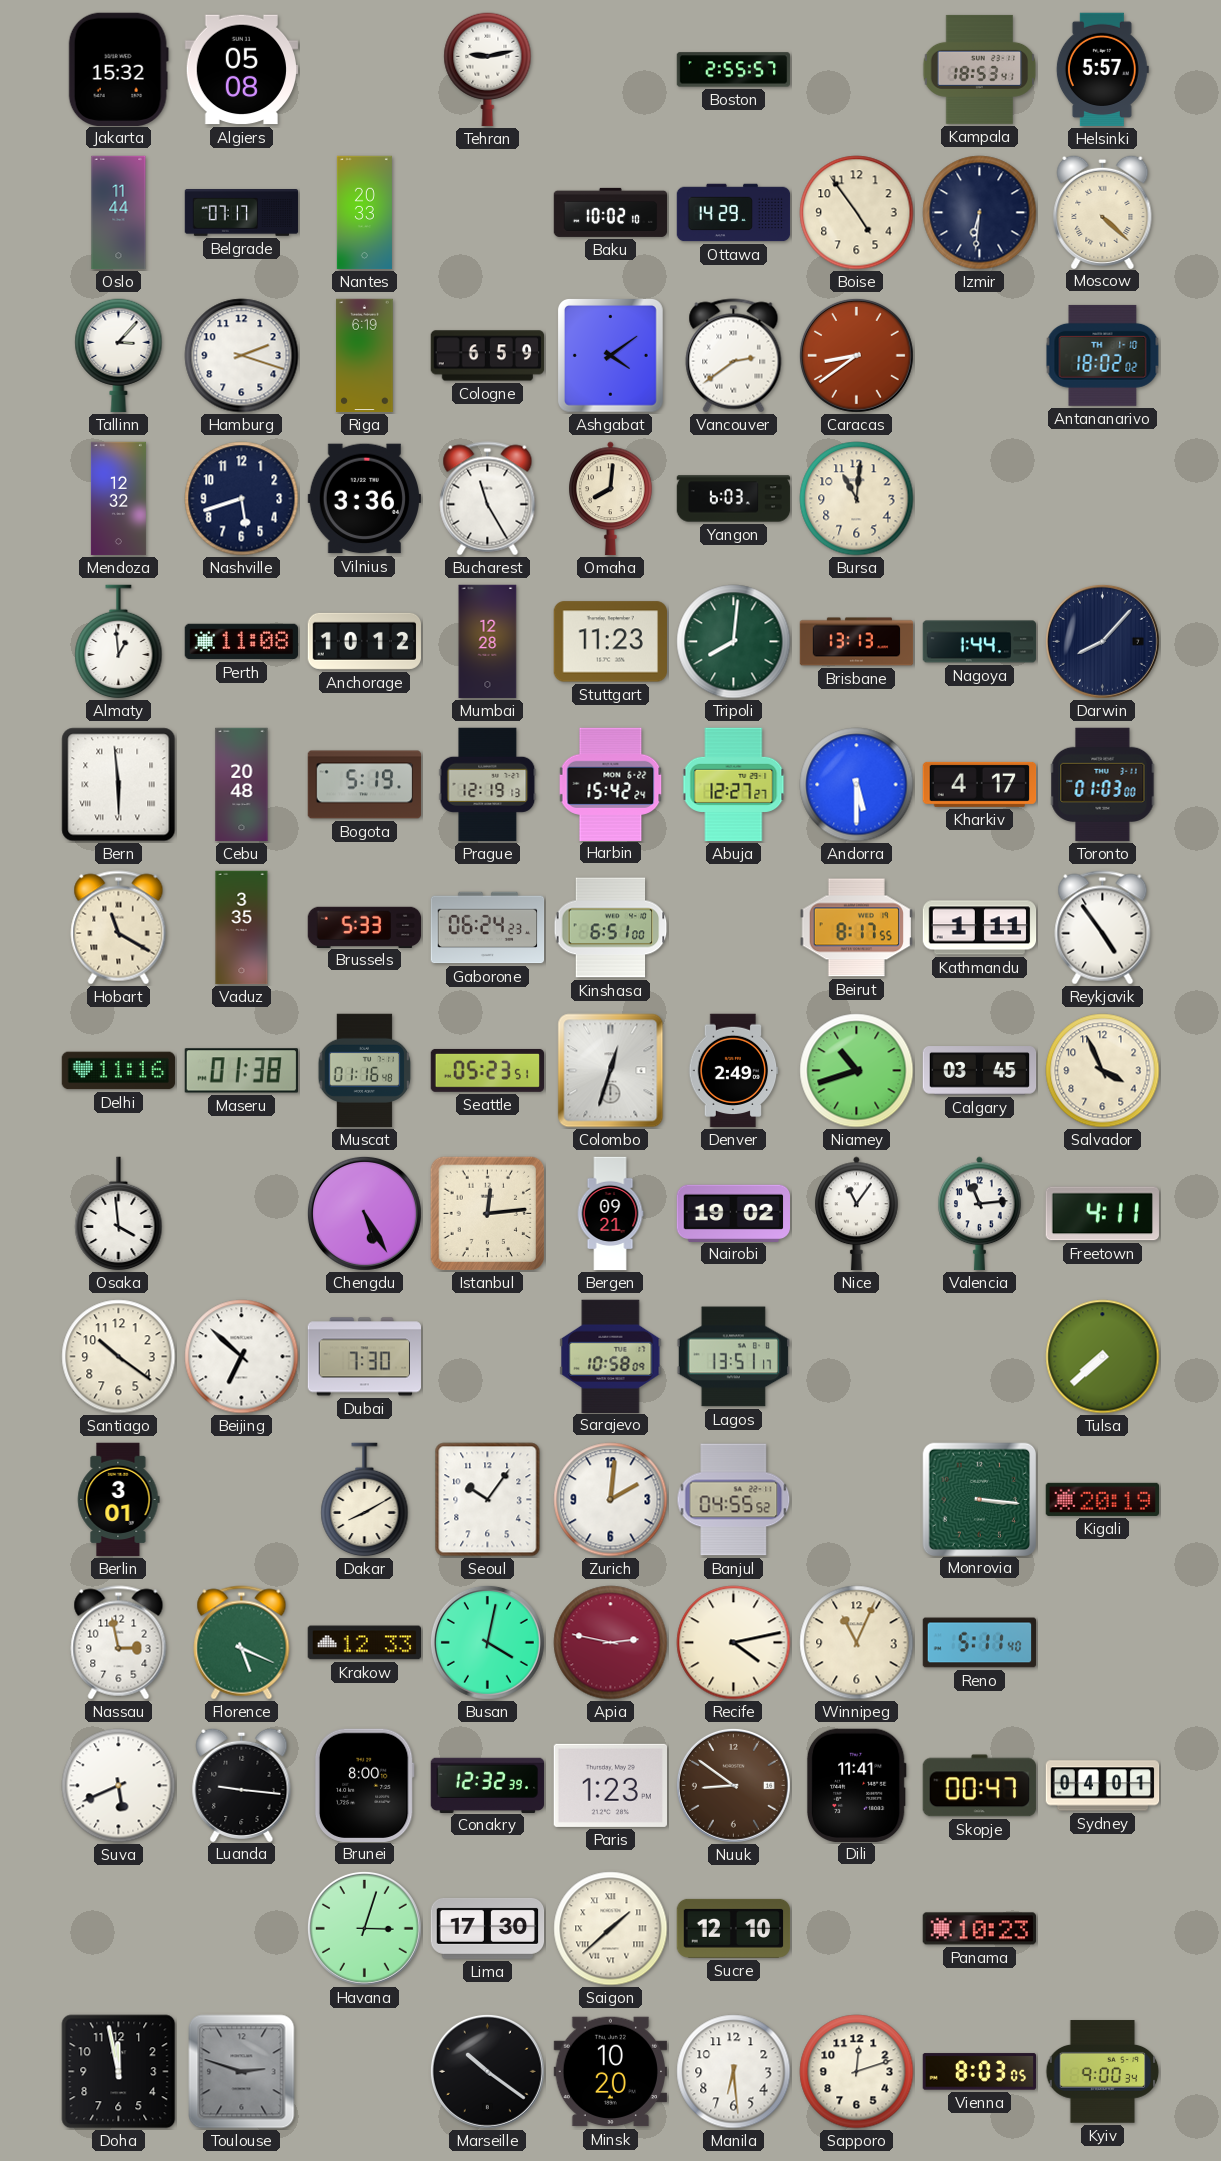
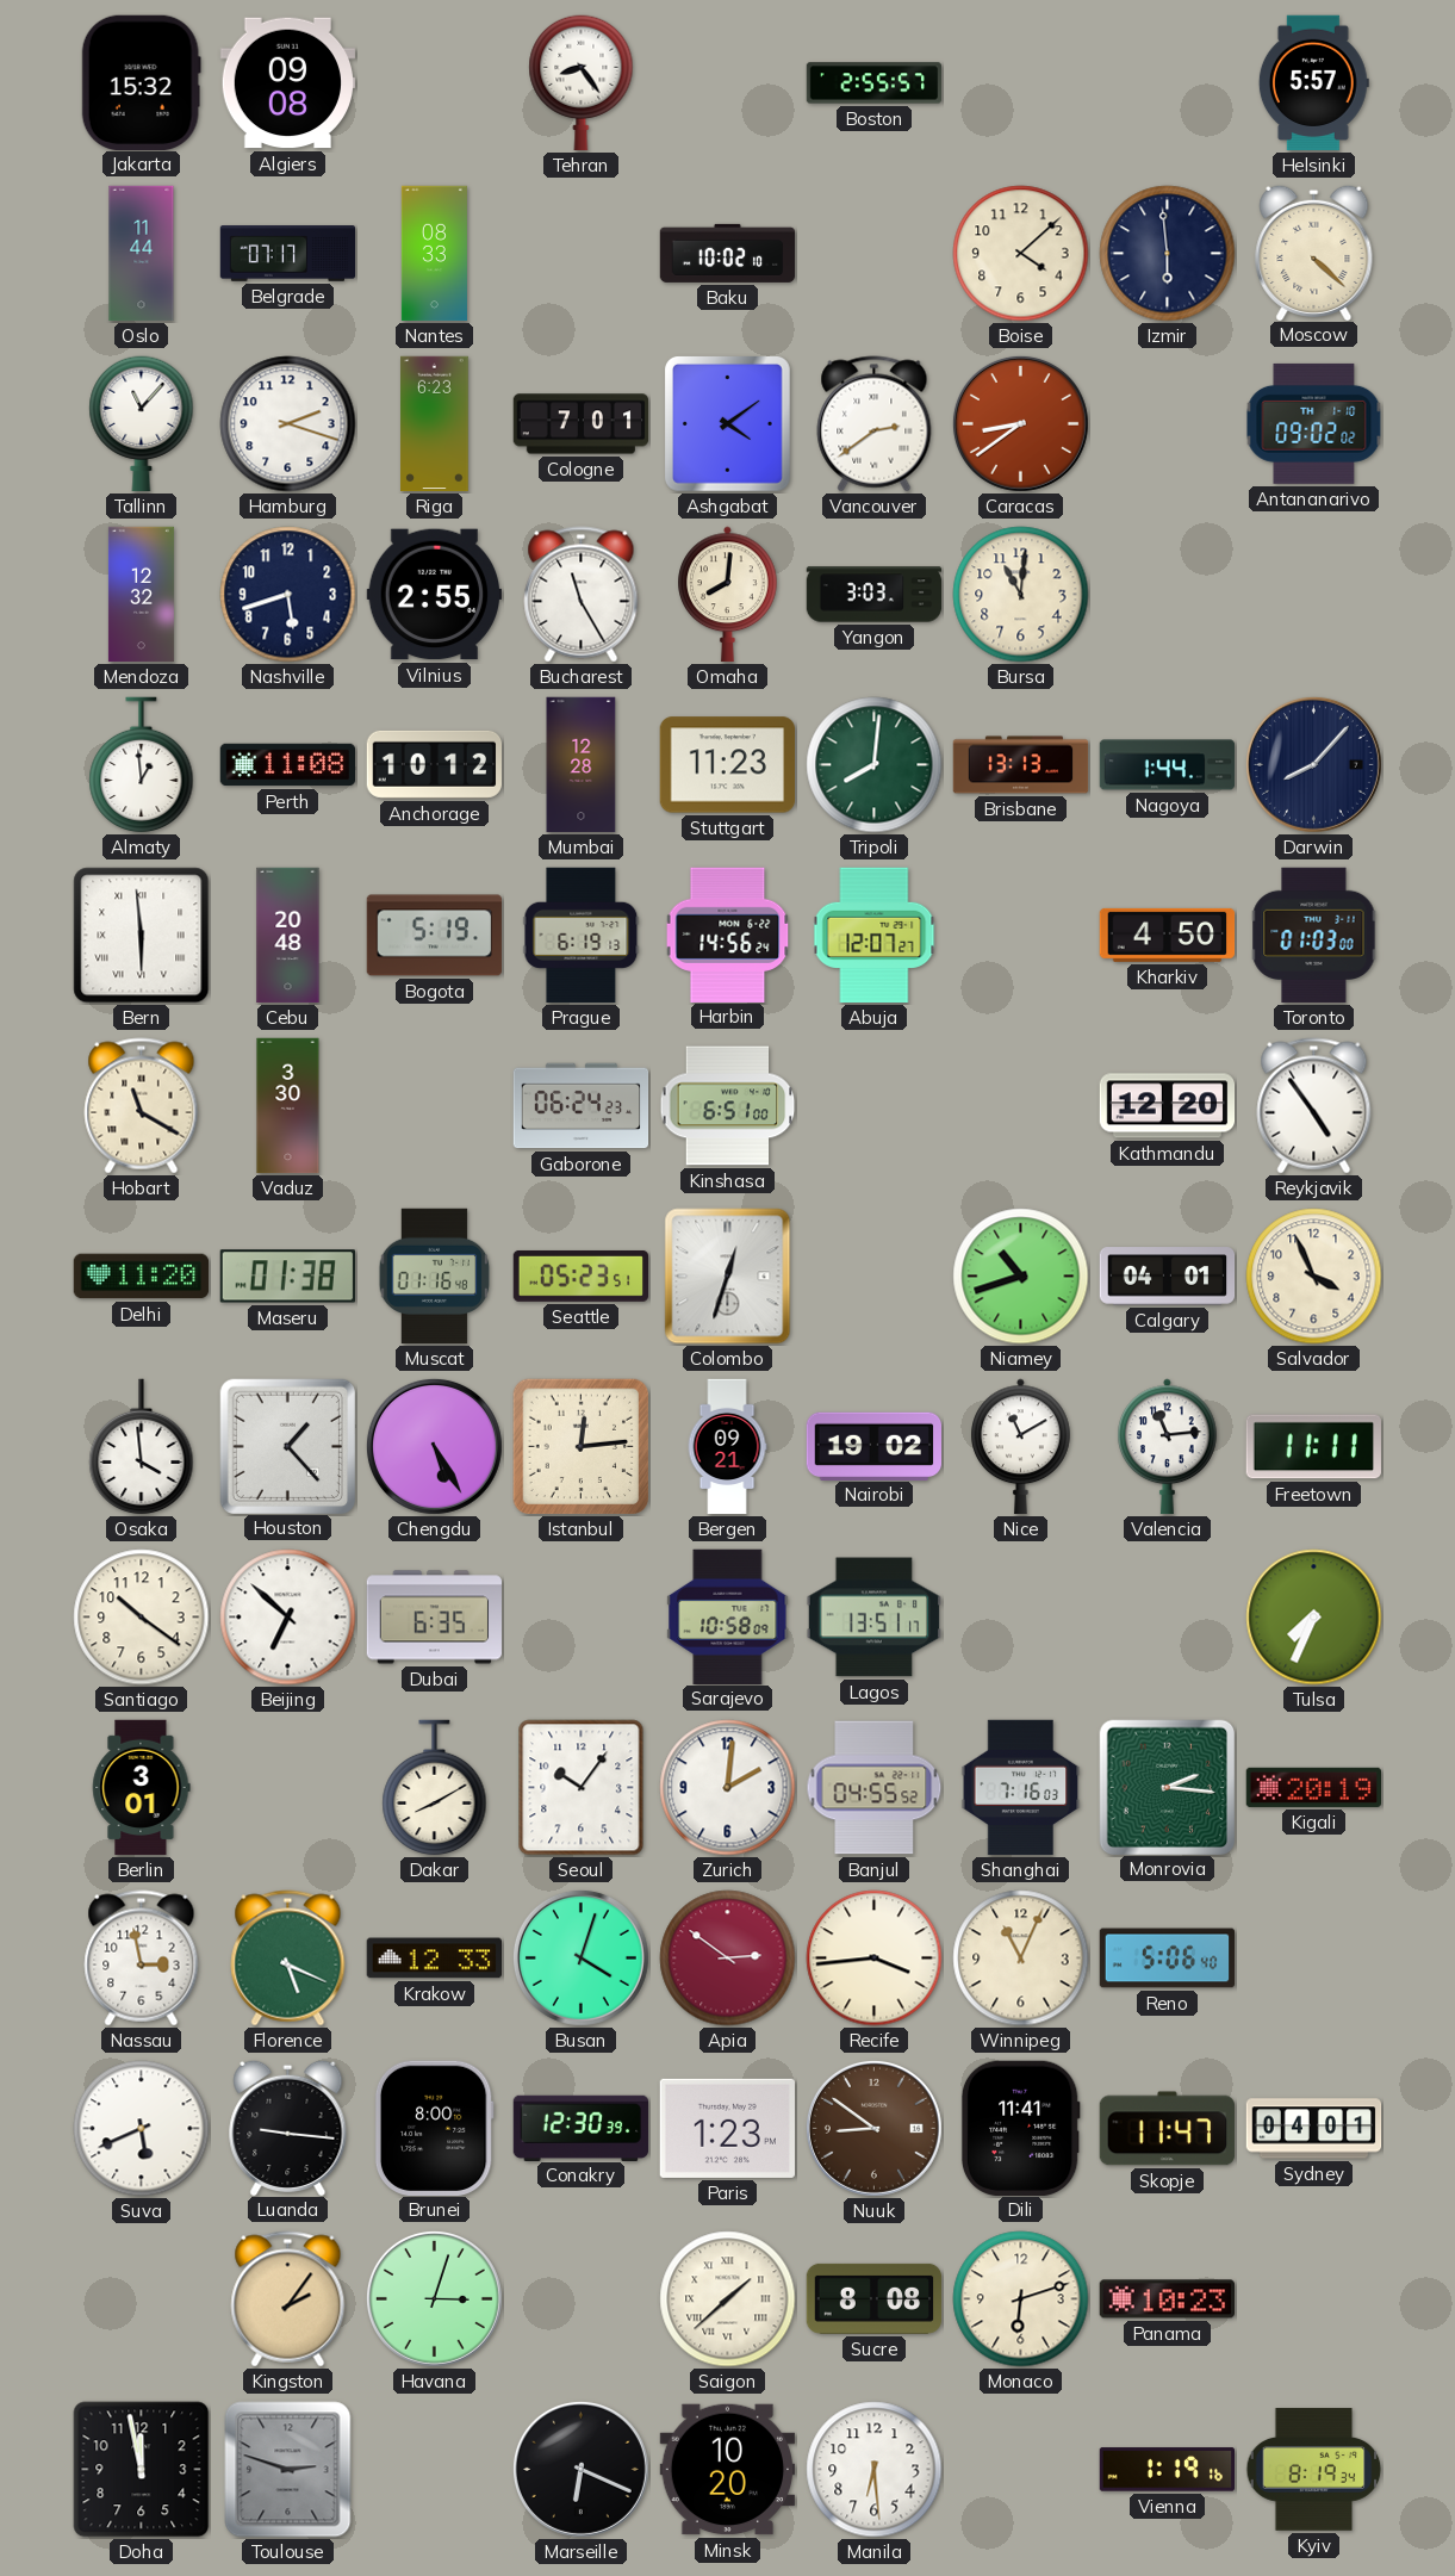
Algiers: 05:08 -> 09:08 (288, 83)
Tehran: 9:13 -> 8:24 (582, 83)
Kampala: 18:53 -> none (980, 69)
Nantes: 20:33 -> 08:33 (434, 254)
Ottawa: 14:29 -> none (734, 213)
Boise: 4:54 -> 4:08 (1021, 254)
Izmir: 6:31 -> 5:59 (1168, 254)
Tallinn: 3:07 -> 11:07 (142, 424)
Riga: 6:19 -> 6:23 (435, 424)
Cologne: 6:59 -> 7:01 (582, 424)
Antananarivo: 18:02 -> 09:02 (1314, 423)
Vilnius: 3:36 -> 2:55 (435, 595)
Yangon: 6:03 -> 3:03 (875, 595)
Prague: 12:19 -> 6:19 (582, 936)
Harbin: 15:42 -> 14:56 (728, 935)
Abuja: 12:27 -> 12:07 (875, 936)
Andorra: 5:30 -> none (857, 785)
Kharkiv: 4:17 -> 4:50 (1168, 935)
Vaduz: 3:35 -> 3:30 (288, 1106)
Brussels: 5:33 -> none (365, 927)
Beirut: 8:17 -> none (856, 928)
Kathmandu: 1:11 -> 12:20 (1168, 1106)
Delhi: 11:16 -> 11:20 (142, 1277)
Denver: 2:49 -> none (734, 1071)
Calgary: 03:45 -> 04:01 (1168, 1277)
Houston: none -> 1:23 (287, 1446)
Nice: 11:06 -> 11:10 (1021, 1447)
Freetown: 4:11 -> 11:11 (1313, 1447)
Dubai: 7:30 -> 6:35 (435, 1618)
Tulsa: 7:38 -> 7:34 (1314, 1618)
Shanghai: none -> 7:16 (1021, 1788)
Monrovia: 3:16 -> 2:16 (1167, 1787)
Busan: 4:02 -> 4:03 (580, 1957)
Apia: 2:47 -> 2:51 (728, 1959)
Recife: 4:13 -> 3:44 (875, 1959)
Reno: 5:11 -> 5:06 (1168, 1959)
Conakry: 12:32 -> 12:30 (582, 2128)
Skopje: 00:47 -> 11:47 (1167, 2129)
Kingston: none -> 2:06 (288, 2299)
Lima: 17:30 -> none (488, 1928)
Sucre: 12:10 -> 8:08 (875, 2298)
Monaco: none -> 6:12 (1021, 2299)
Marseille: 10:21 -> 6:19 (580, 2469)
Sapporo: 12:12 -> none (857, 2072)
Vienna: 8:03 -> 1:19 (1168, 2470)
Kyiv: 9:00 -> 8:19 (1314, 2470)
